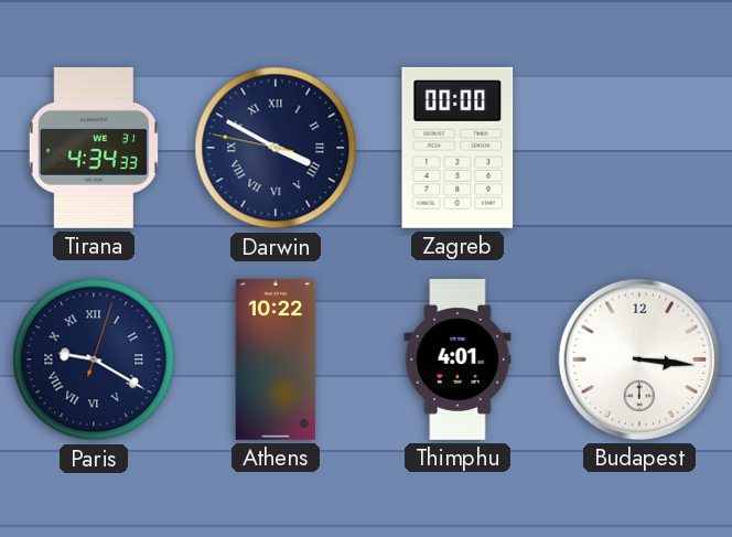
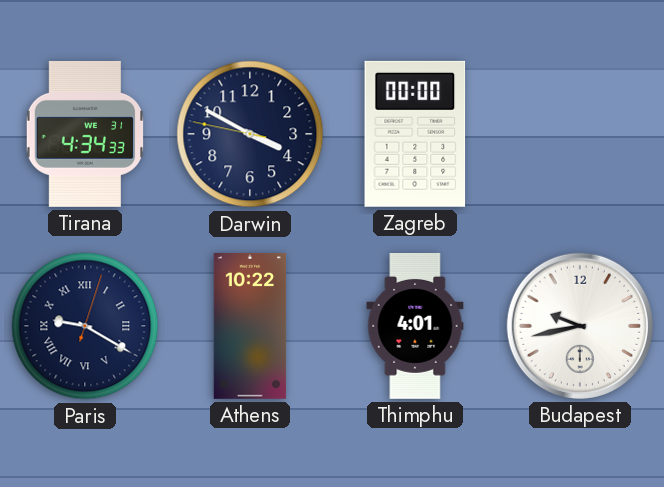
Darwin numerals: Roman -> Arabic (250, 134)
Budapest: 3:16 -> 9:43 (580, 326)
